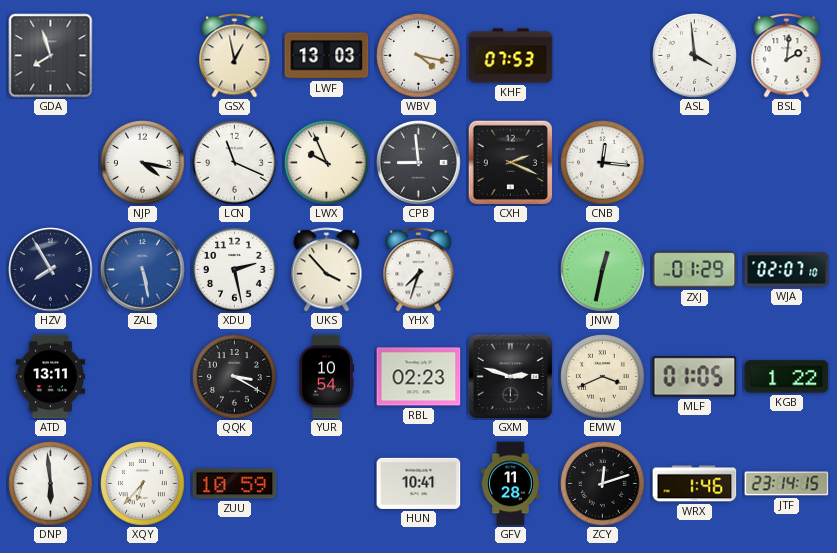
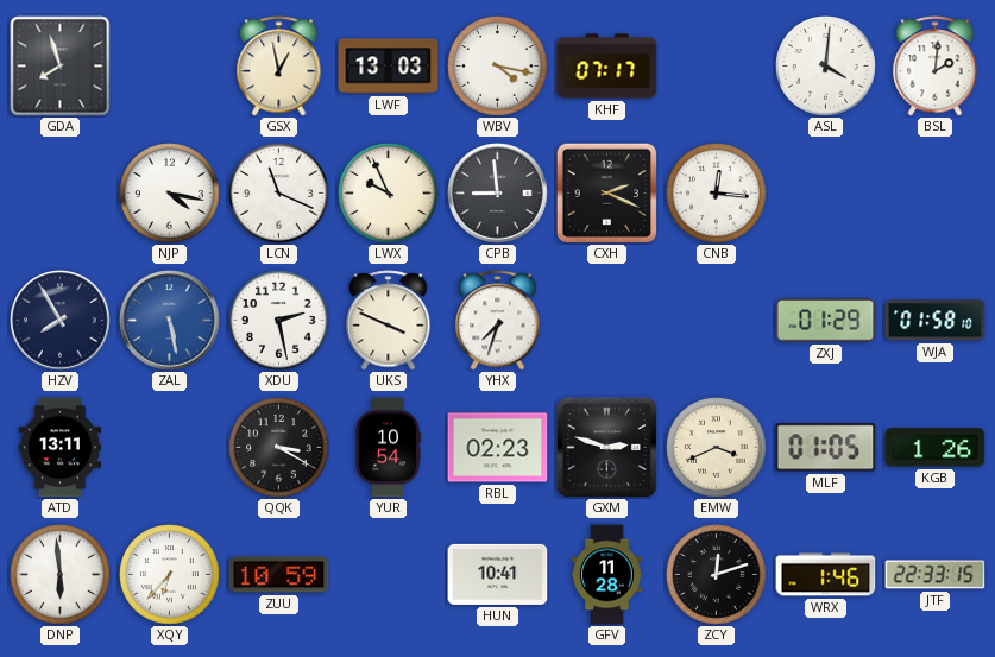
KHF: 07:53 -> 07:17 (607, 67)
ASL: 3:59 -> 4:01 (826, 67)
UKS: 3:53 -> 3:49 (389, 321)
JNW: 12:32 -> none (603, 270)
WJA: 02:07 -> 01:58 (936, 321)
KGB: 1:22 -> 1:26 (936, 448)
JTF: 23:14 -> 22:33 (936, 575)
